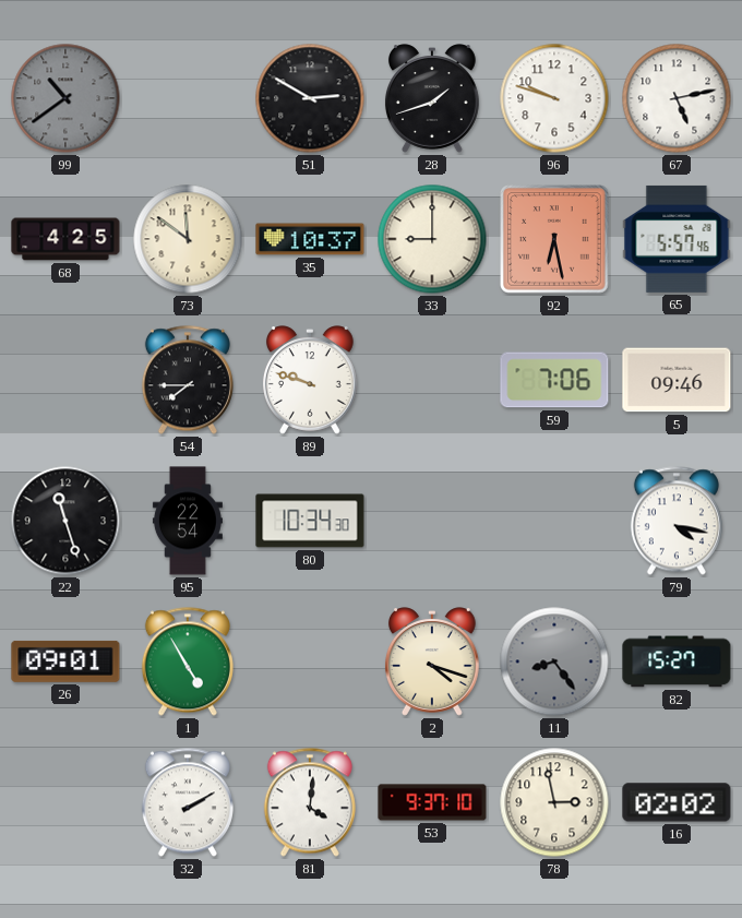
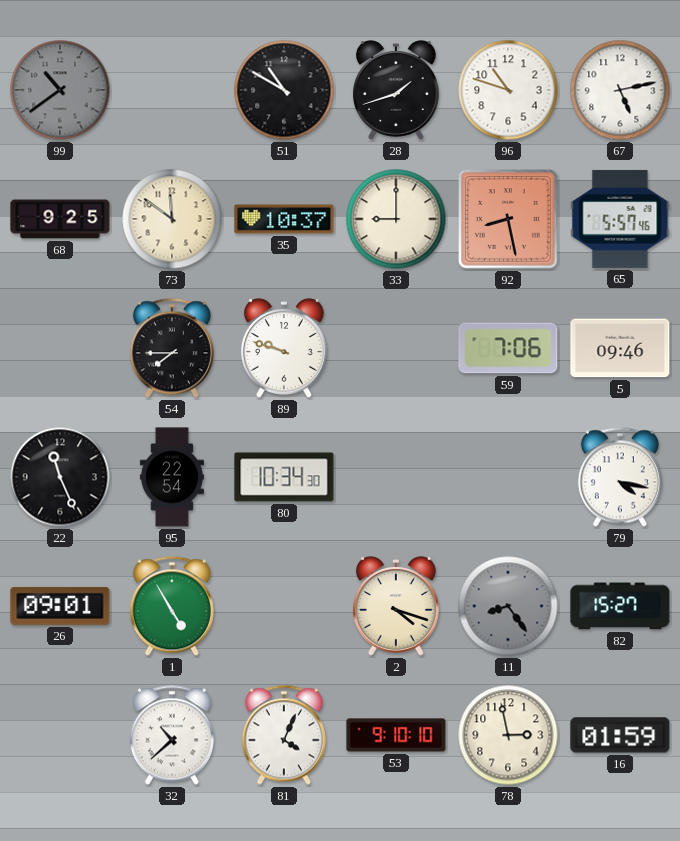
51: 2:50 -> 10:50 (284, 90)
96: 9:48 -> 10:48 (508, 90)
68: 4:25 -> 9:25 (60, 219)
92: 6:28 -> 8:28 (508, 219)
22: 11:27 -> 11:26 (60, 477)
32: 2:10 -> 10:38 (172, 735)
81: 4:01 -> 4:04 (284, 735)
53: 9:37 -> 9:10 (396, 735)
16: 02:02 -> 01:59 (620, 735)
